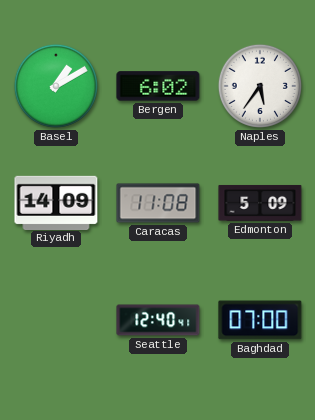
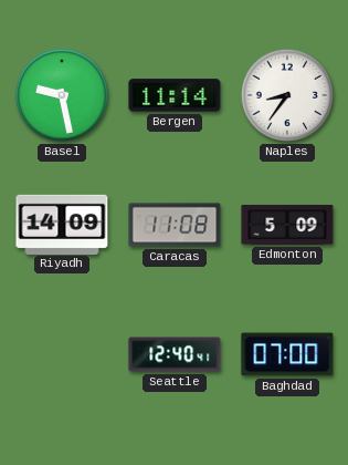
Basel: 1:10 -> 9:28 (62, 95)
Bergen: 6:02 -> 11:14 (175, 95)
Naples: 5:36 -> 8:36 (287, 95)
